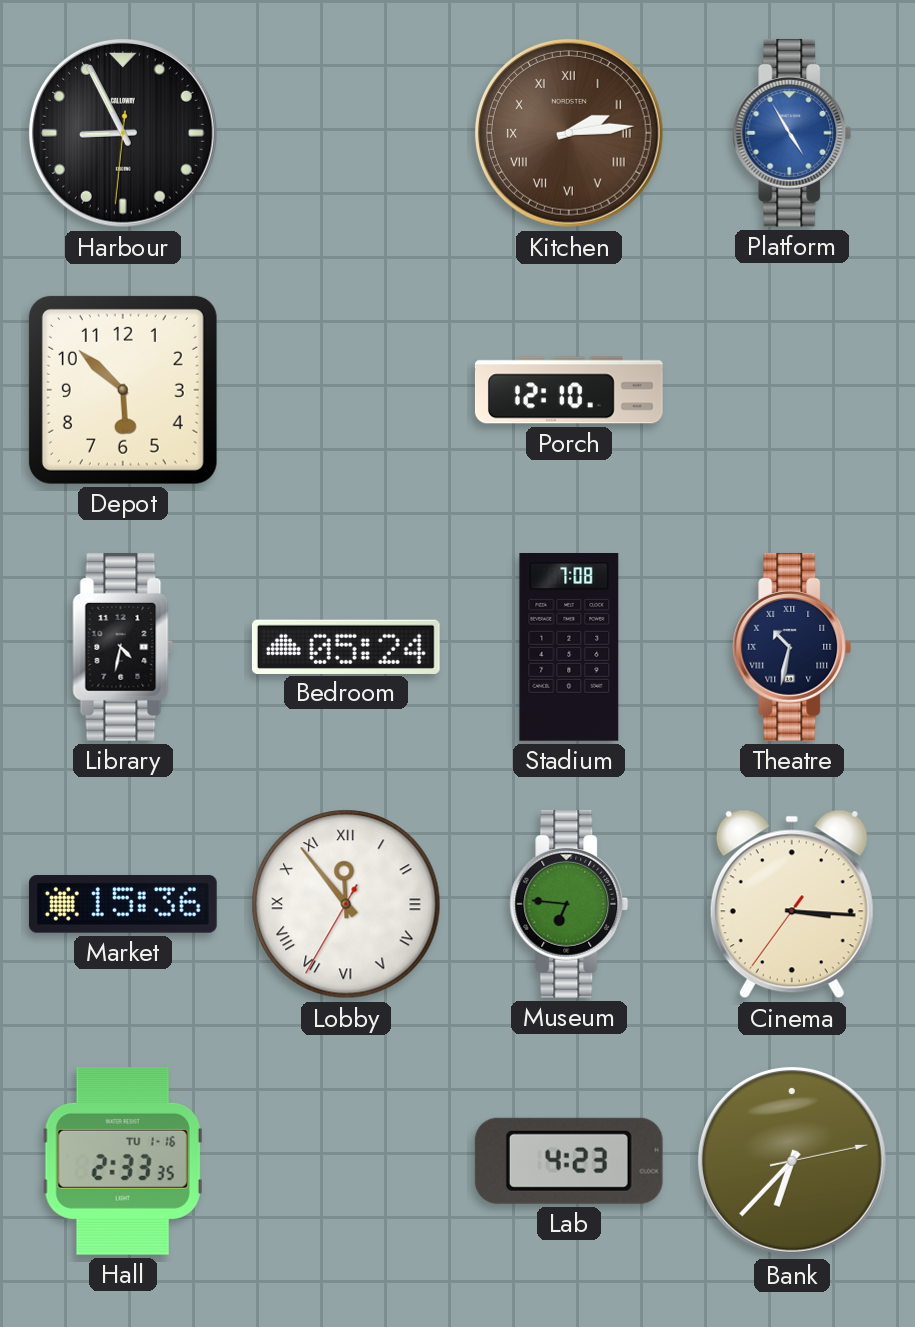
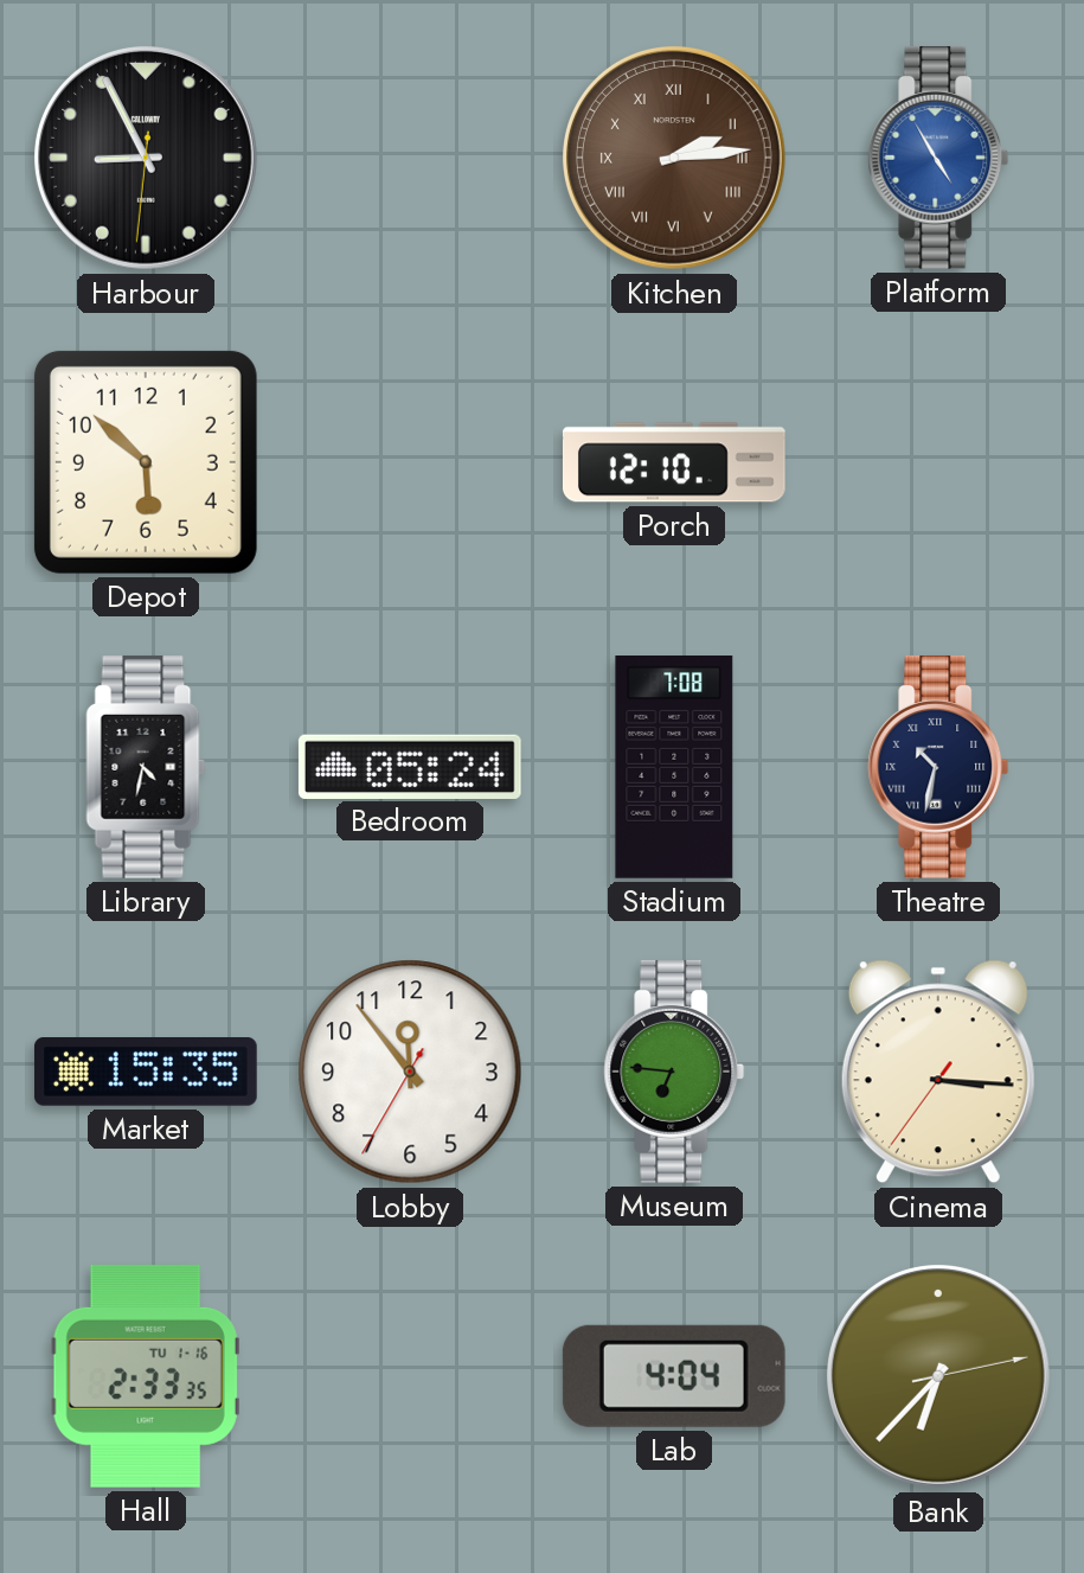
Market: 15:36 -> 15:35 (146, 1073)
Lobby numerals: Roman -> Arabic (410, 1072)
Lab: 4:23 -> 4:04 (674, 1376)
